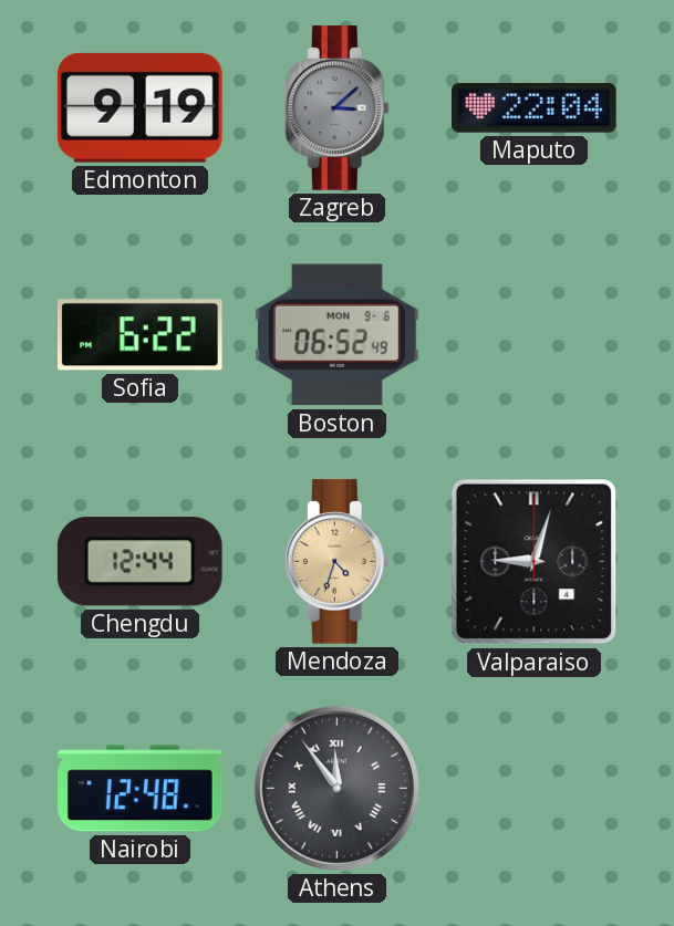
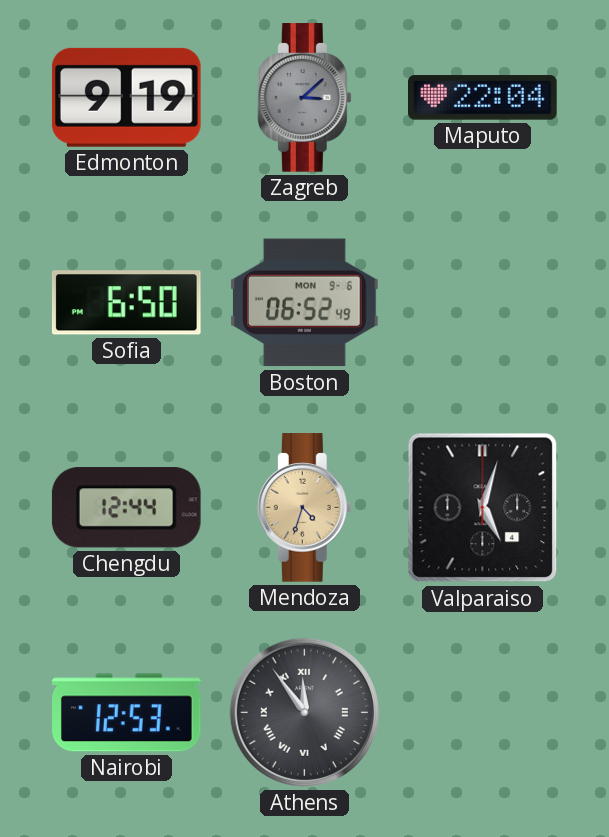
Sofia: 6:22 -> 6:50 (126, 303)
Valparaiso: 9:03 -> 5:03 (483, 508)
Nairobi: 12:48 -> 12:53 (127, 713)
